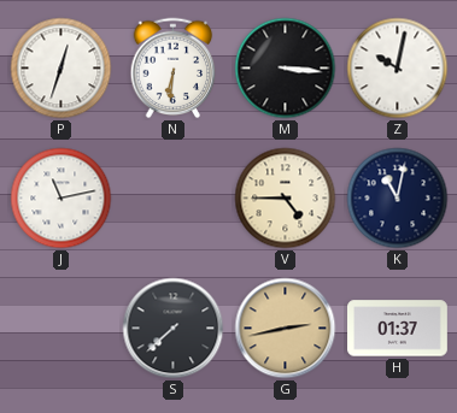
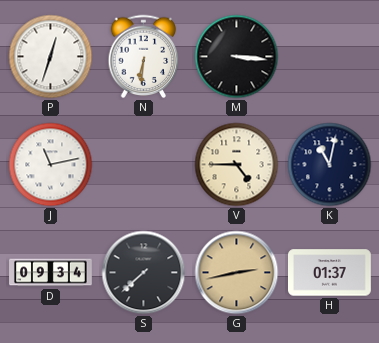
Z: 10:02 -> none (398, 69)
D: none -> 09:34 (51, 273)
